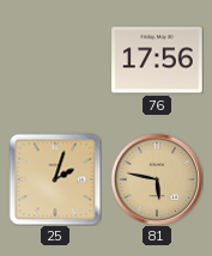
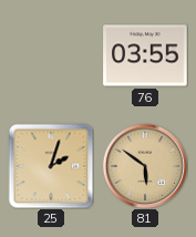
76: 17:56 -> 03:55 (145, 55)
81: 5:47 -> 5:51 (145, 166)
